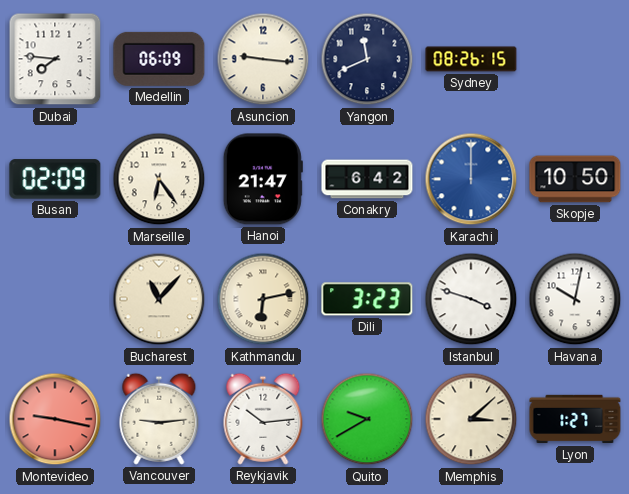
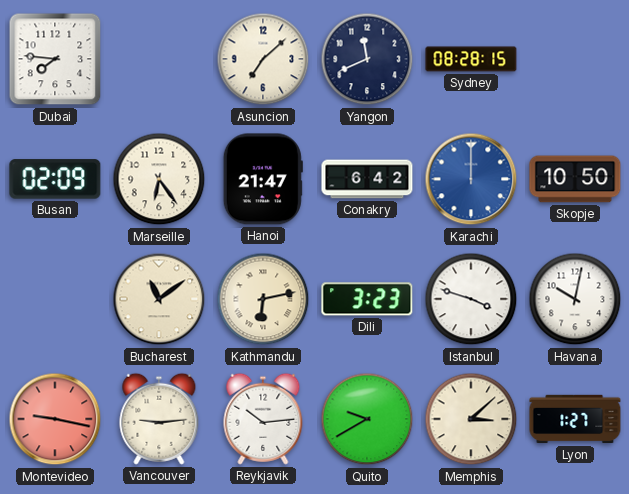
Medellin: 06:09 -> none (159, 59)
Asuncion: 9:16 -> 7:08 (263, 59)
Sydney: 08:26 -> 08:28 (471, 59)
Bucharest: 11:07 -> 11:09 (159, 299)
